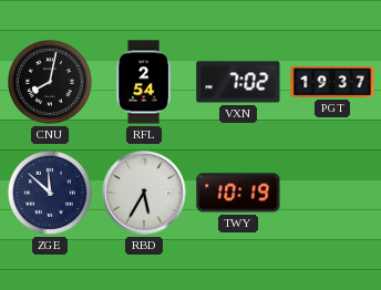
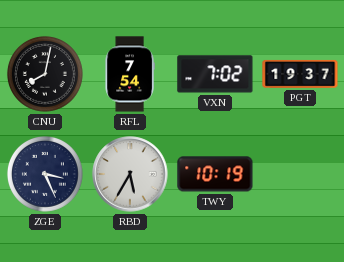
RFL: 2:54 -> 7:54 (130, 74)
ZGE: 11:52 -> 3:26 (45, 174)
